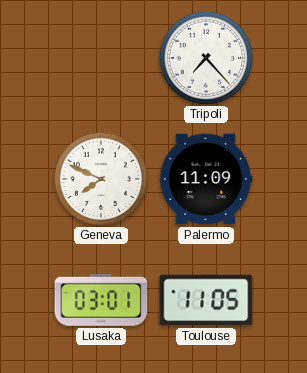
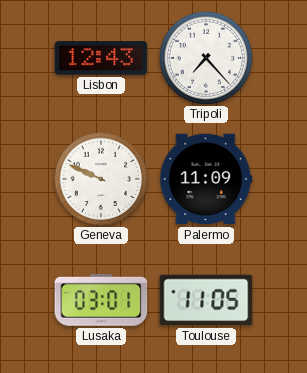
Lisbon: none -> 12:43 (101, 58)
Geneva: 7:49 -> 9:49 (101, 179)
